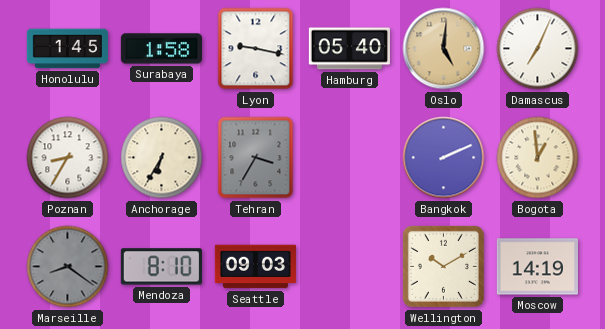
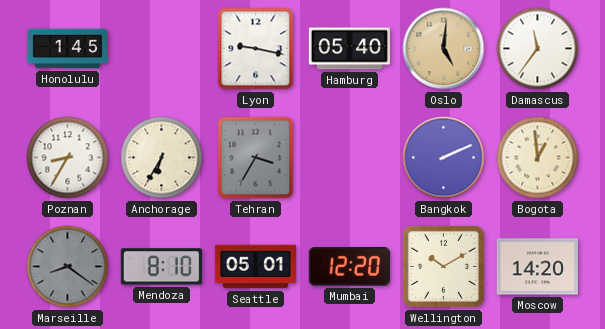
Surabaya: 1:58 -> none (161, 49)
Damascus: 7:04 -> 11:36 (538, 49)
Seattle: 09:03 -> 05:01 (255, 267)
Mumbai: none -> 12:20 (349, 267)
Moscow: 14:19 -> 14:20 (537, 267)
